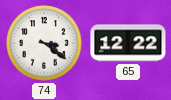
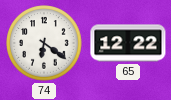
74: 3:21 -> 6:21 (44, 43)
